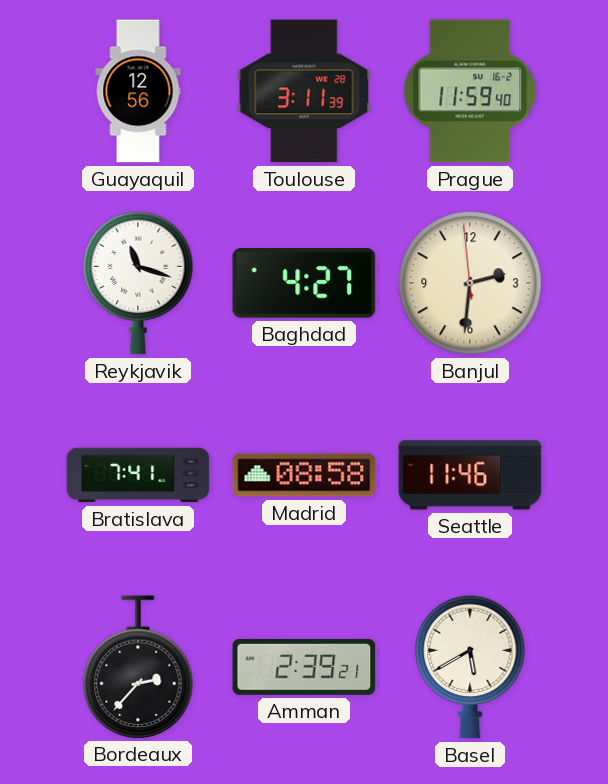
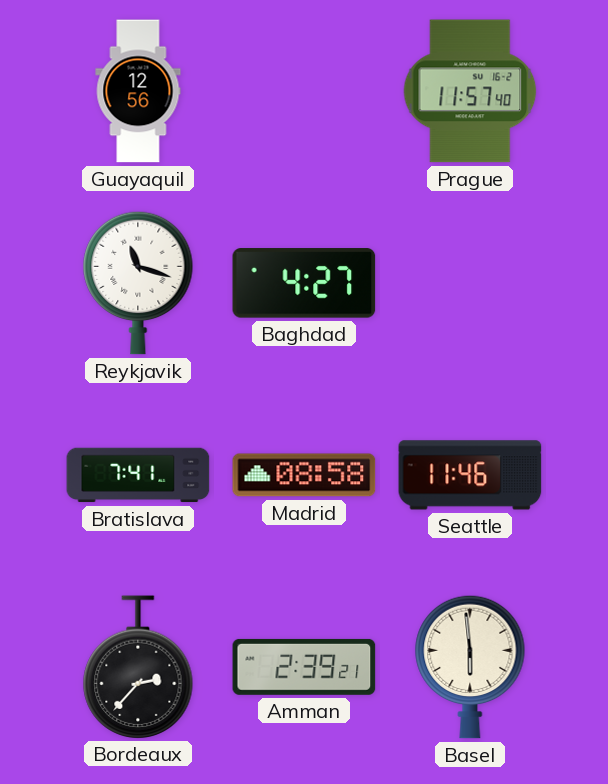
Toulouse: 3:11 -> none (304, 91)
Prague: 11:59 -> 11:57 (470, 91)
Banjul: 2:30 -> none (470, 283)
Basel: 5:40 -> 5:59 (470, 667)
